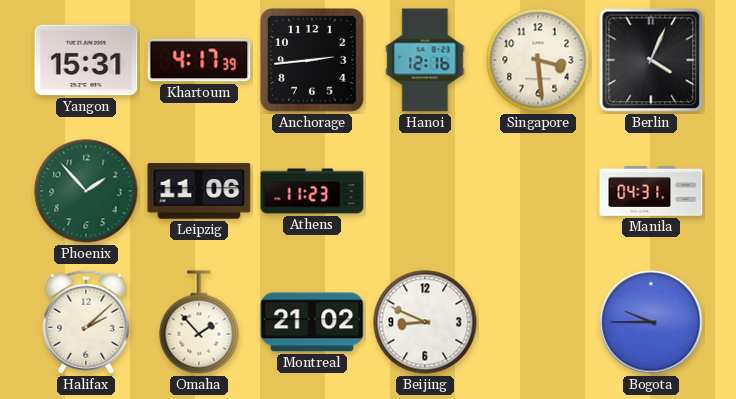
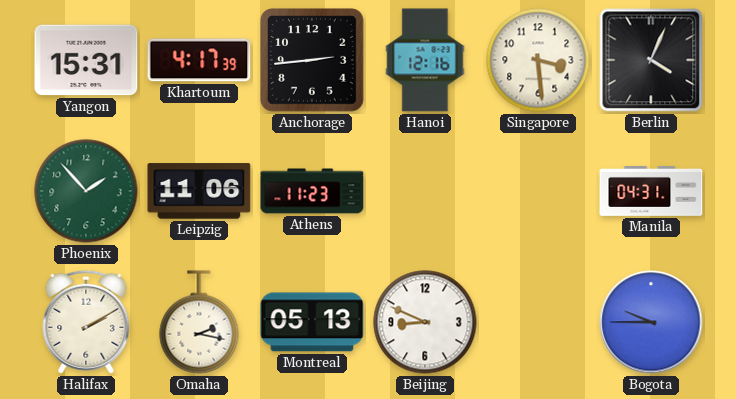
Halifax: 2:08 -> 2:10 (86, 322)
Omaha: 1:53 -> 2:17 (199, 322)
Montreal: 21:02 -> 05:13 (312, 322)
